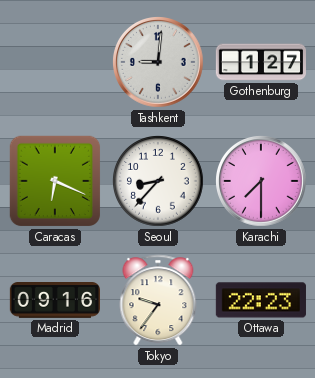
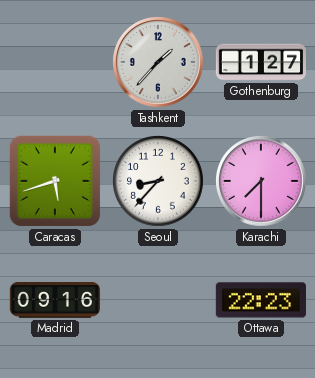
Tashkent: 9:01 -> 1:37 (159, 63)
Caracas: 6:19 -> 5:42 (55, 181)
Tokyo: 9:36 -> none (158, 300)
